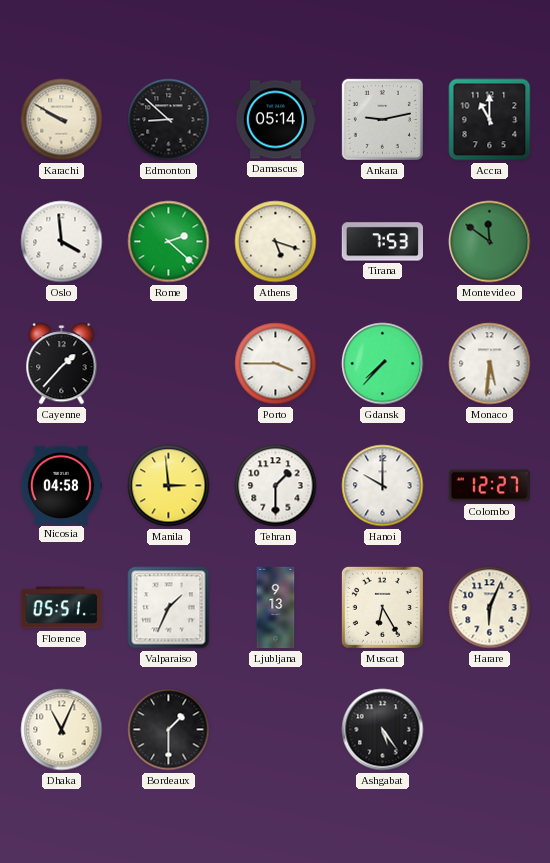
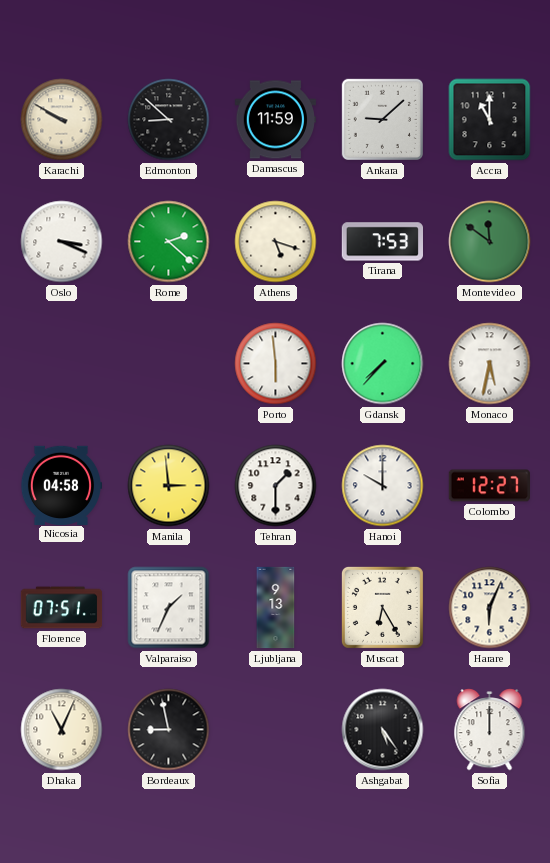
Damascus: 05:14 -> 11:59 (275, 120)
Ankara: 9:13 -> 9:08 (382, 119)
Oslo: 3:59 -> 3:19 (62, 242)
Cayenne: 1:37 -> none (62, 364)
Porto: 3:45 -> 5:59 (276, 364)
Monaco: 5:31 -> 5:32 (490, 364)
Florence: 05:51 -> 07:51 (62, 608)
Bordeaux: 1:30 -> 8:58 (169, 730)
Sofia: none -> 12:00 (490, 730)
